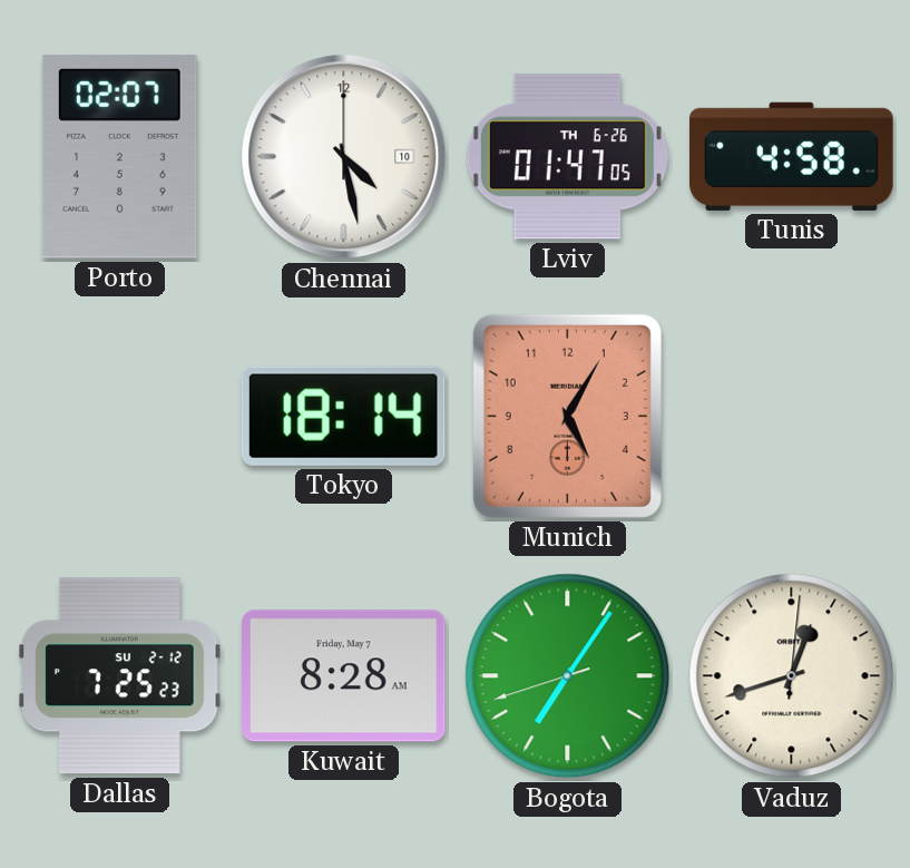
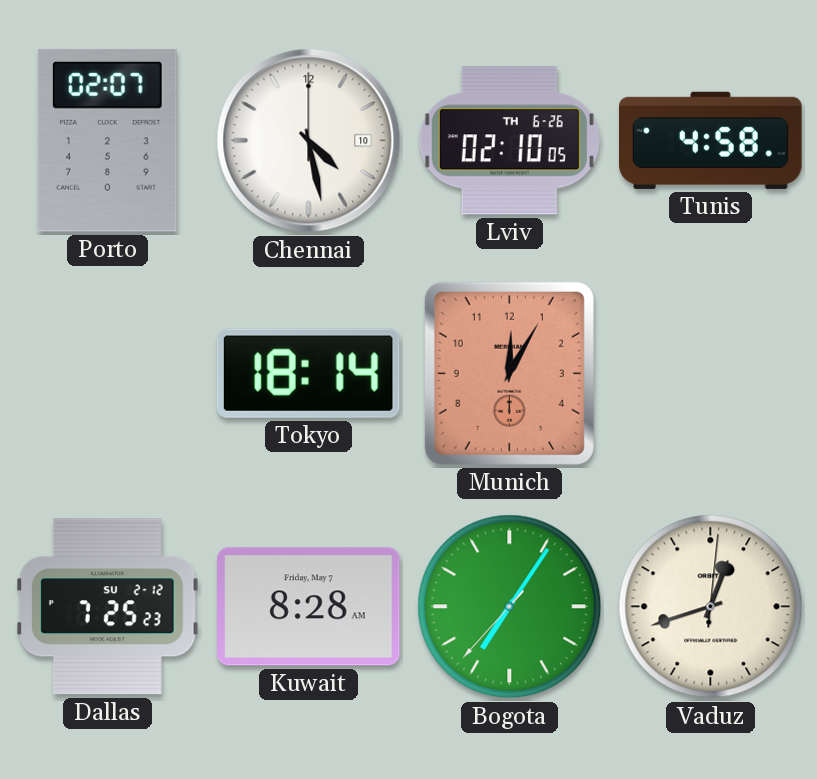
Lviv: 01:47 -> 02:10 (509, 141)
Munich: 5:05 -> 12:05 (509, 373)
Bogota: 7:05:42 -> 7:05:37 (510, 607)
